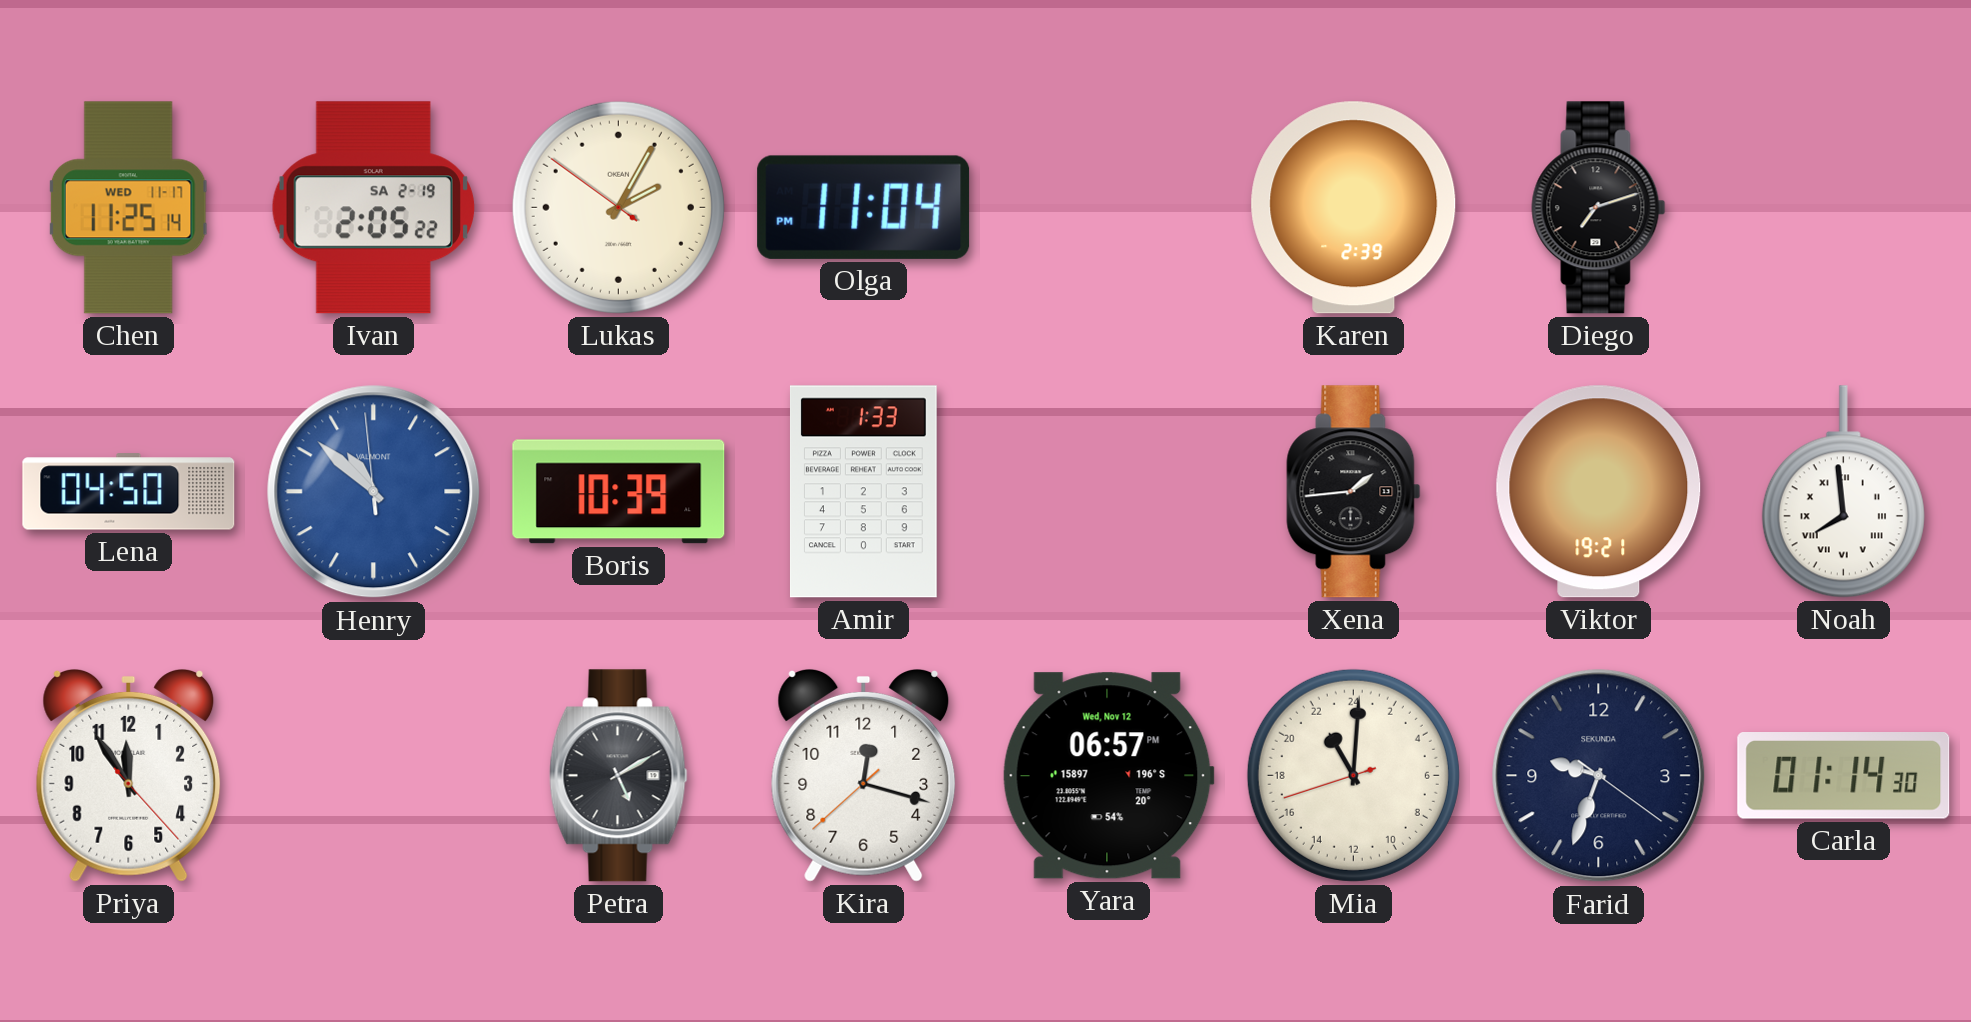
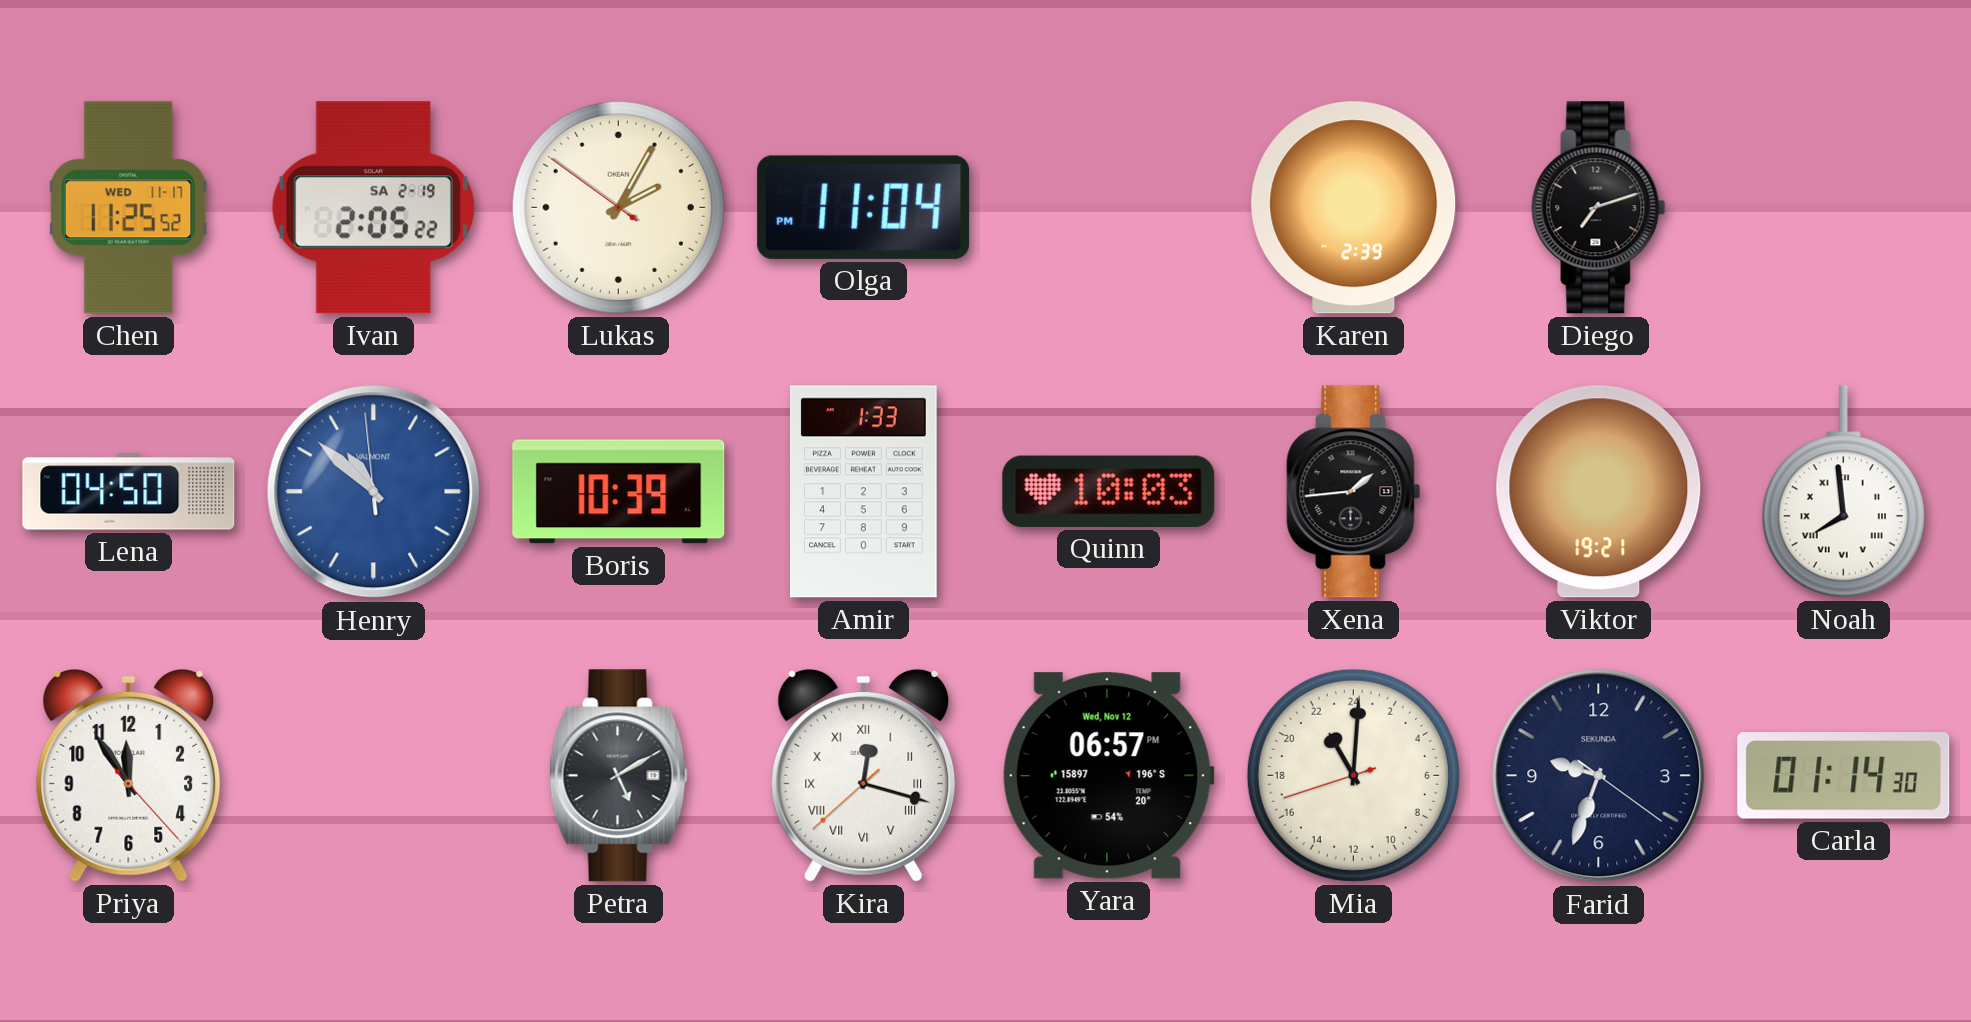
Chen: 11:25:14 -> 11:25:52 (129, 208)
Quinn: none -> 10:03 (1109, 491)
Kira numerals: Arabic -> Roman (864, 776)
